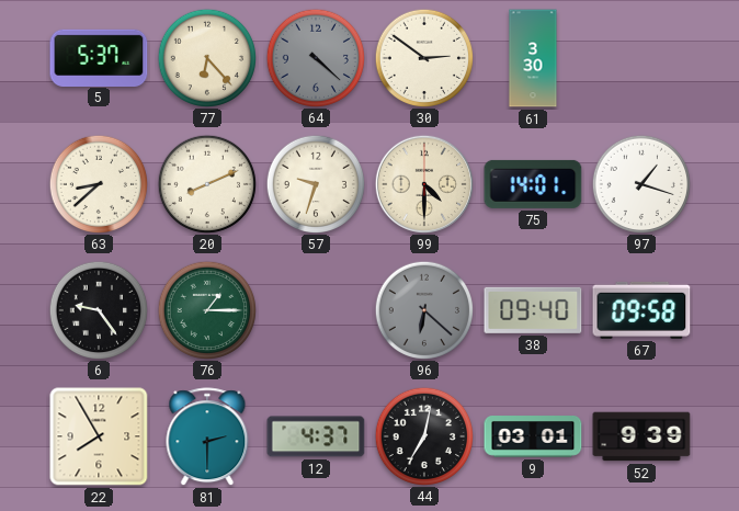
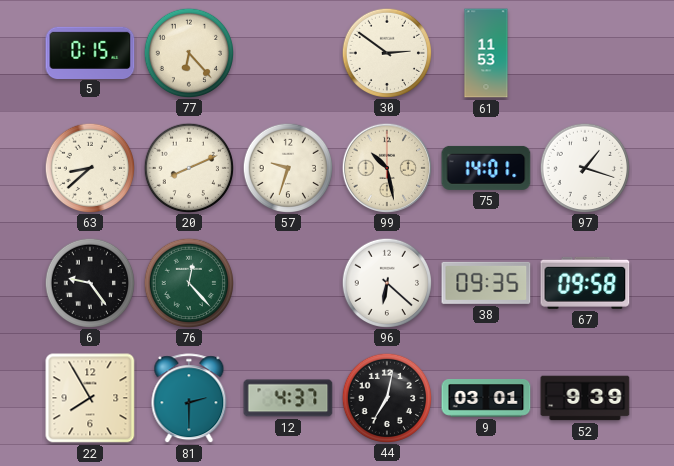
5: 5:37 -> 0:15 (90, 52)
64: 4:22 -> none (315, 57)
61: 3:30 -> 11:53 (486, 53)
99: 4:30 -> 10:28 (386, 167)
76: 1:15 -> 12:23 (188, 282)
96 dial: grey -> white (386, 282)
38: 09:40 -> 09:35 (486, 283)
